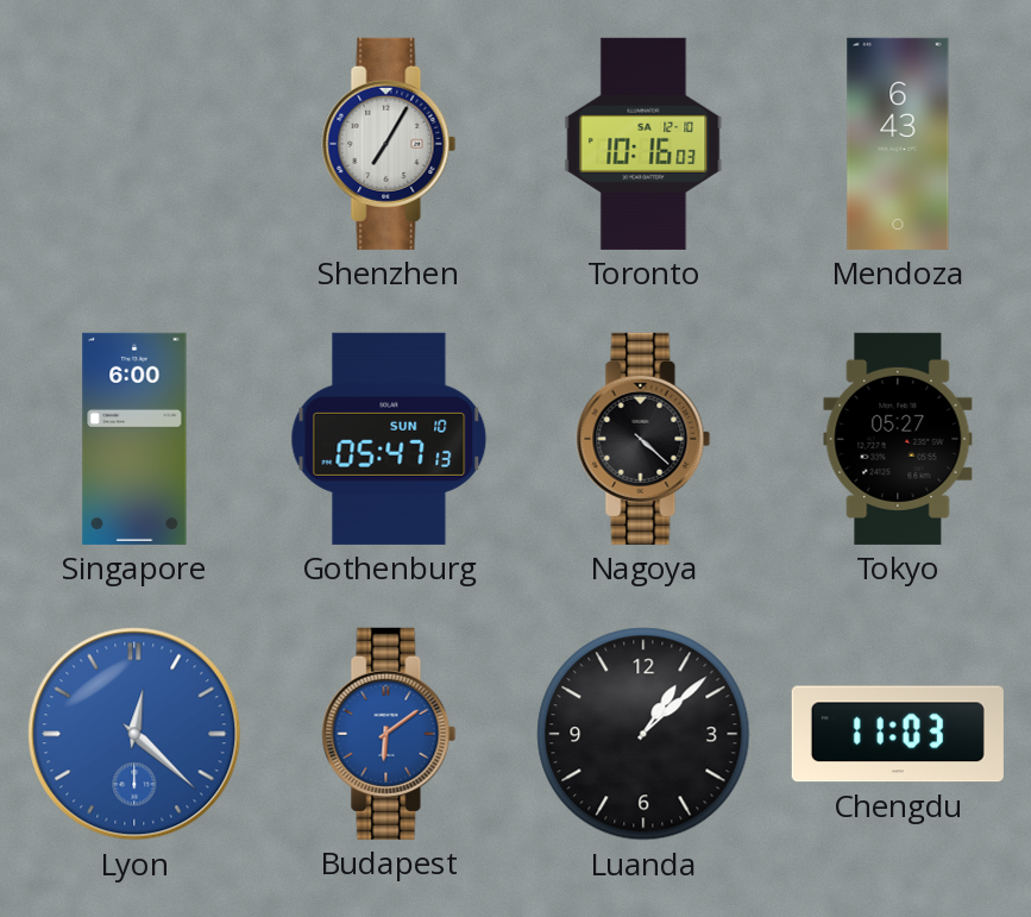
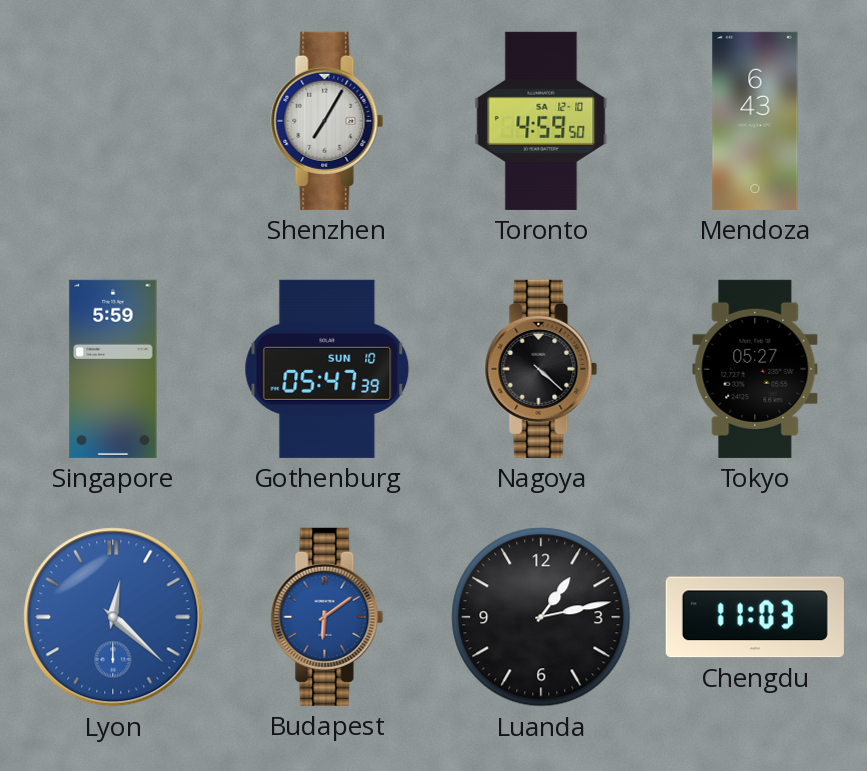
Toronto: 10:16 -> 4:59 (541, 121)
Singapore: 6:00 -> 5:59 (113, 369)
Gothenburg: 05:47:13 -> 05:47:39 (327, 369)
Luanda: 1:08 -> 1:13 (541, 617)
